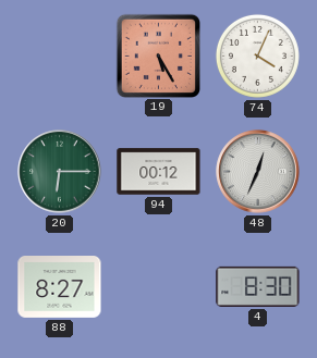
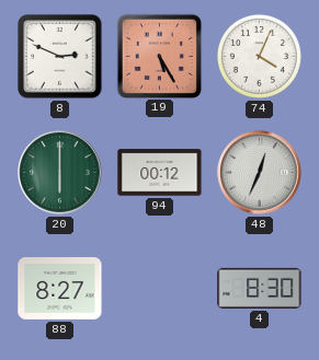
8: none -> 2:49 (60, 57)
20: 6:15 -> 6:00 (60, 173)
